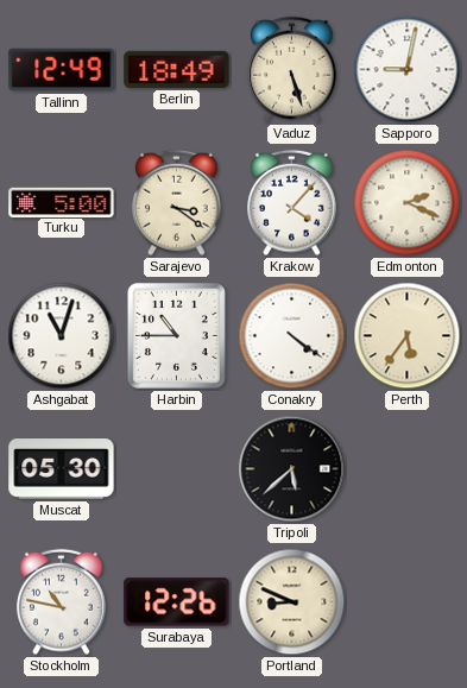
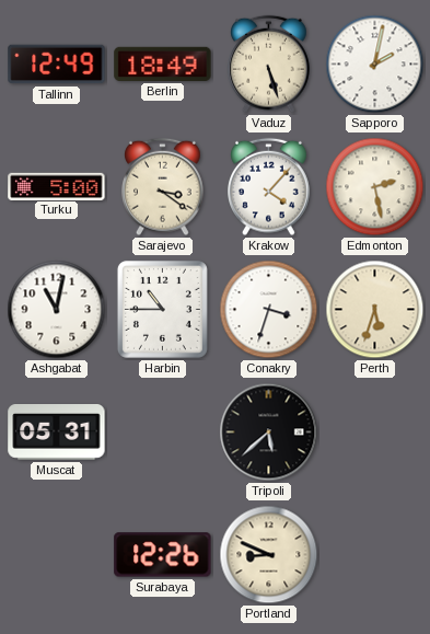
Sapporo: 9:02 -> 2:02 (375, 65)
Edmonton: 2:19 -> 2:28 (375, 187)
Ashgabat: 11:03 -> 11:02 (57, 310)
Conakry: 4:21 -> 3:33 (269, 310)
Perth: 5:36 -> 5:33 (375, 310)
Muscat: 05:30 -> 05:31 (57, 433)
Stockholm: 10:47 -> none (62, 602)
